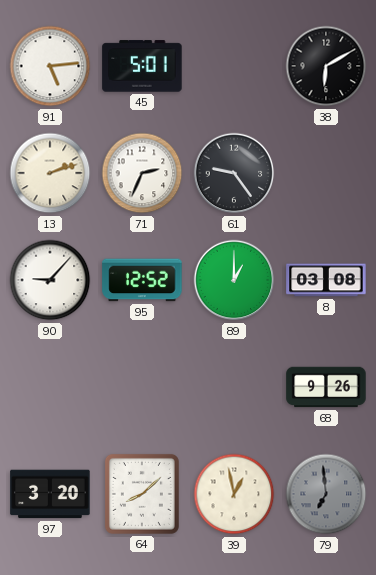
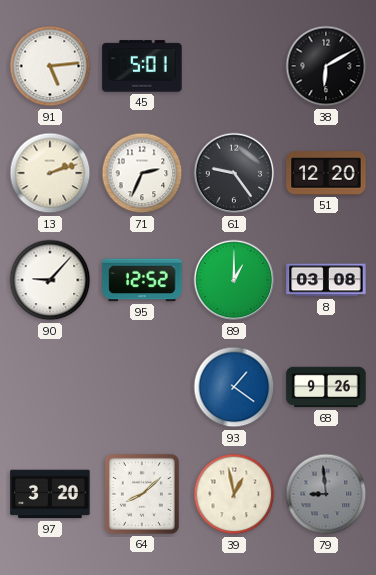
51: none -> 12:20 (326, 173)
93: none -> 1:21 (234, 387)
79: 6:59 -> 8:59 (326, 494)
